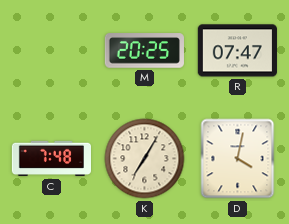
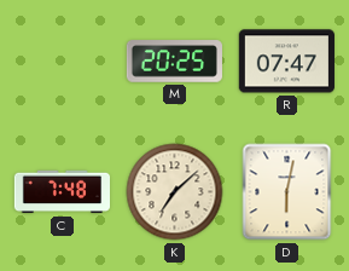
K: 7:05 -> 7:08 (175, 192)
D: 4:02 -> 6:02 (287, 192)
